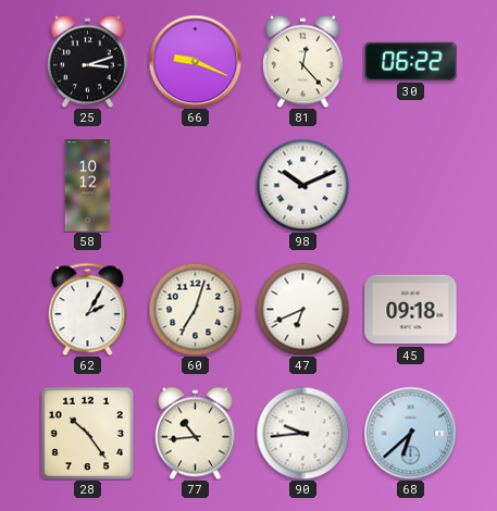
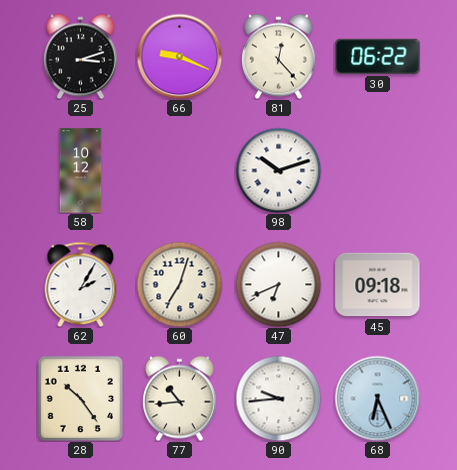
98: 10:11 -> 10:12 (278, 170)
68: 6:38 -> 6:26 (377, 398)
